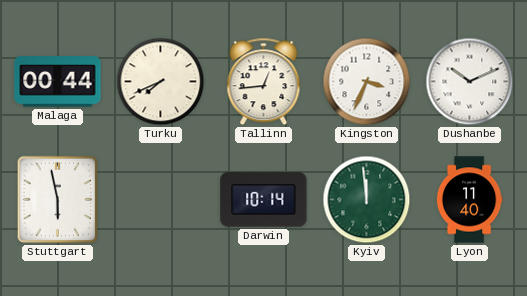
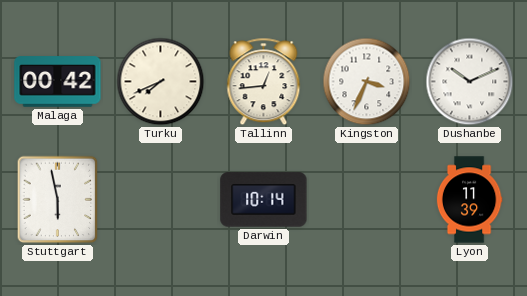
Malaga: 00:44 -> 00:42 (58, 82)
Kyiv: 11:59 -> none (367, 200)
Lyon: 11:40 -> 11:39 (469, 200)
